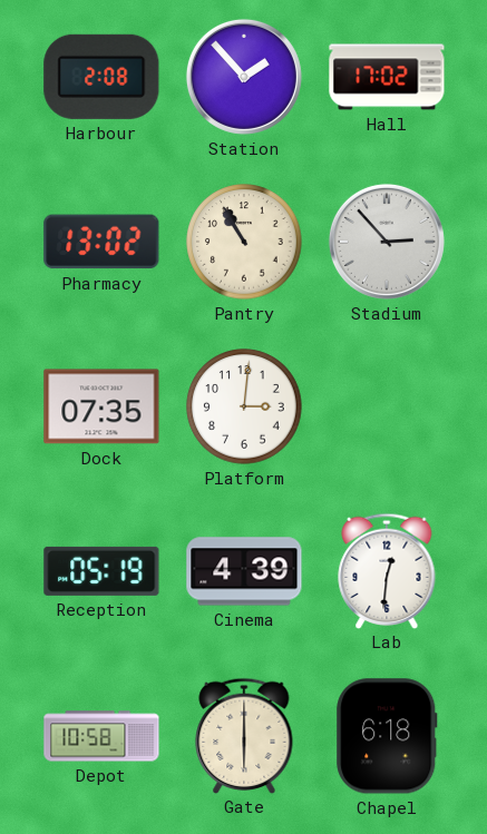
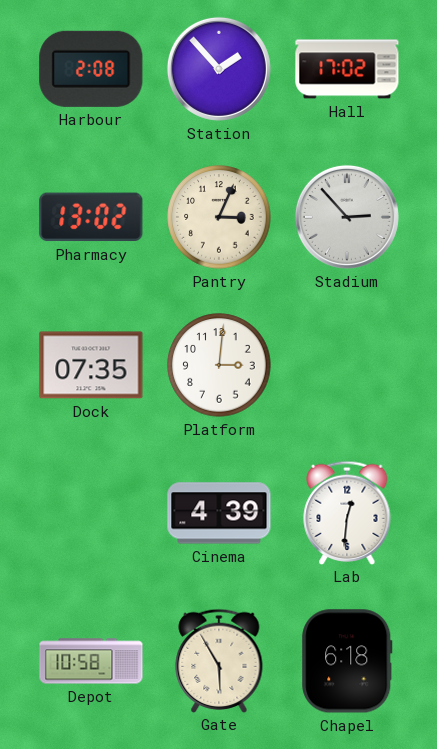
Pantry: 10:55 -> 3:04 (219, 217)
Reception: 05:19 -> none (101, 571)
Gate: 6:00 -> 5:55 (219, 660)
